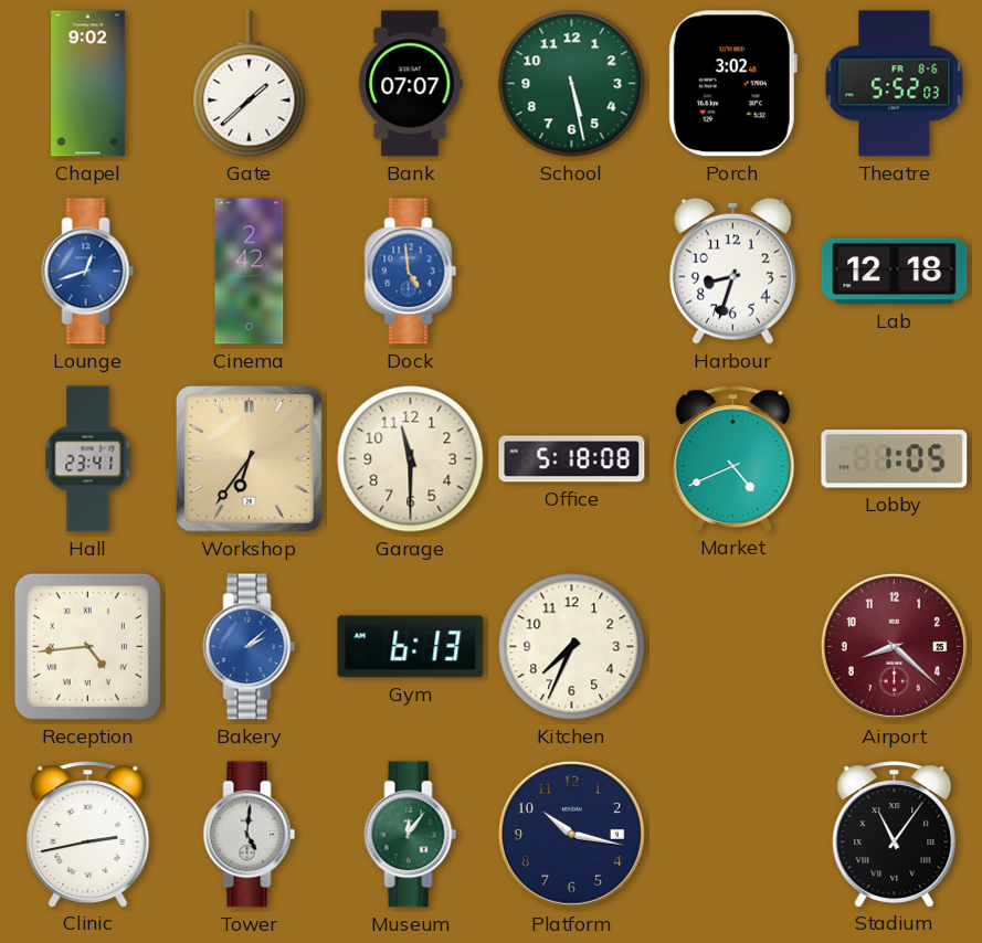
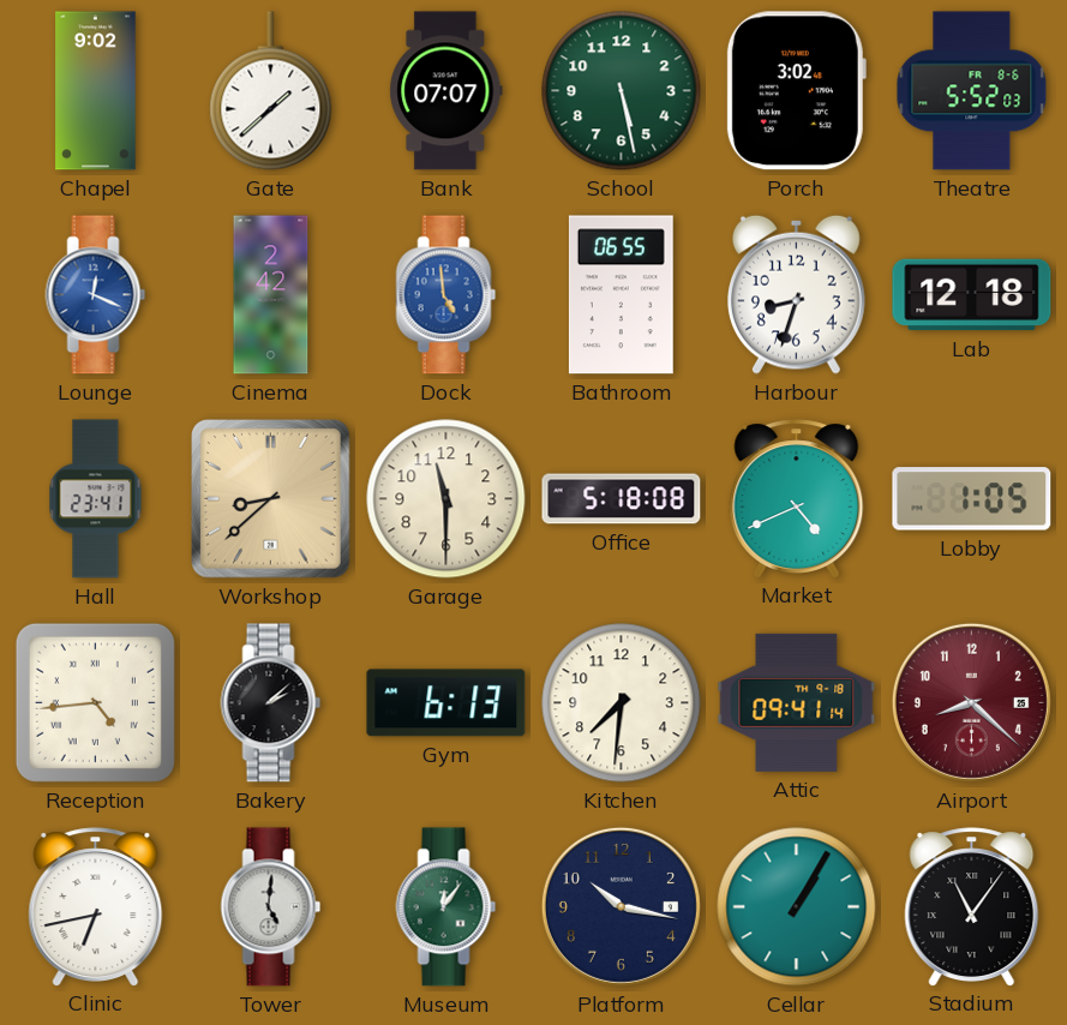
Lounge: 12:42 -> 12:19 (96, 295)
Bathroom: none -> 06:55 (621, 295)
Workshop: 6:36 -> 8:38 (271, 499)
Bakery dial: blue -> black (271, 703)
Kitchen: 7:34 -> 7:31 (622, 703)
Attic: none -> 09:41 (797, 702)
Clinic: 2:43 -> 6:43 (96, 906)
Cellar: none -> 1:05 (797, 907)
